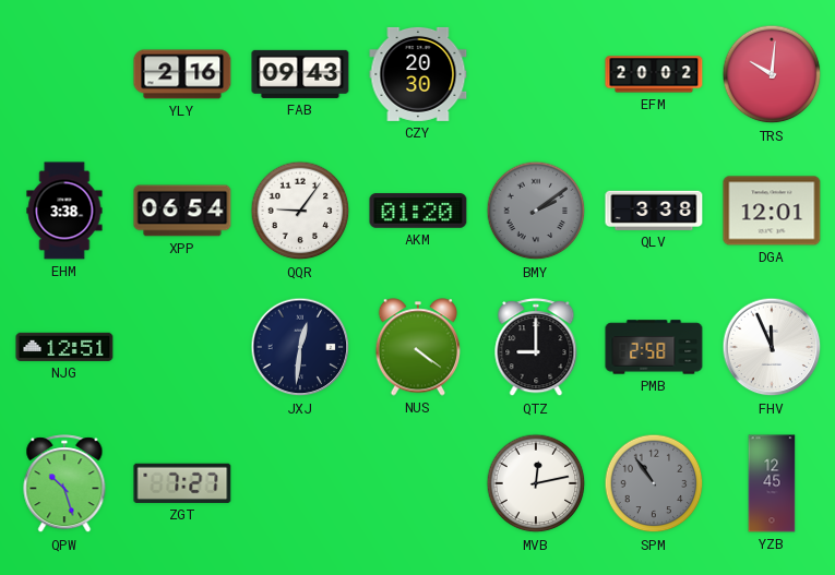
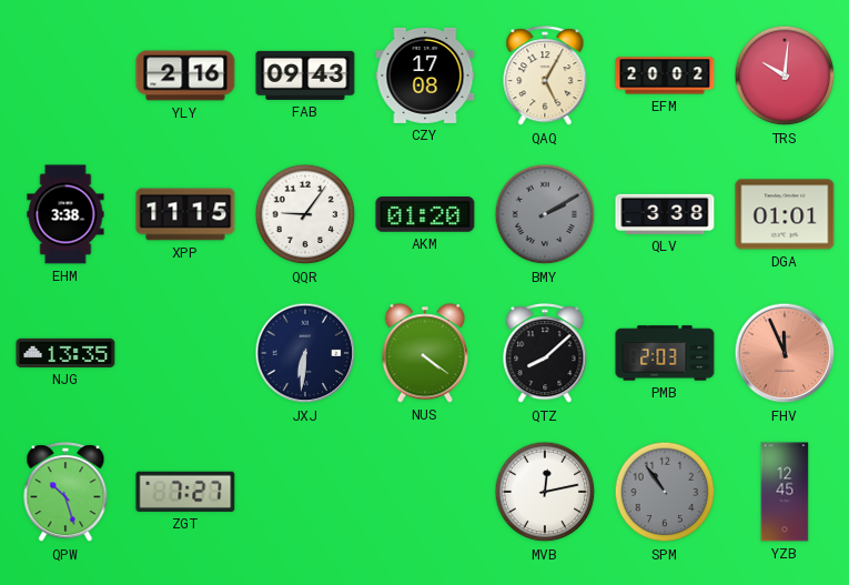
CZY: 20:30 -> 17:08 (425, 75)
QAQ: none -> 5:05 (545, 77)
XPP: 06:54 -> 11:15 (185, 214)
BMY: 2:09 -> 2:10 (545, 214)
DGA: 12:01 -> 01:01 (785, 214)
NJG: 12:51 -> 13:35 (65, 353)
JXJ: 12:31 -> 6:31 (305, 353)
QTZ: 9:00 -> 8:08 (545, 354)
PMB: 2:58 -> 2:03 (665, 353)
FHV dial: white -> salmon (785, 353)
